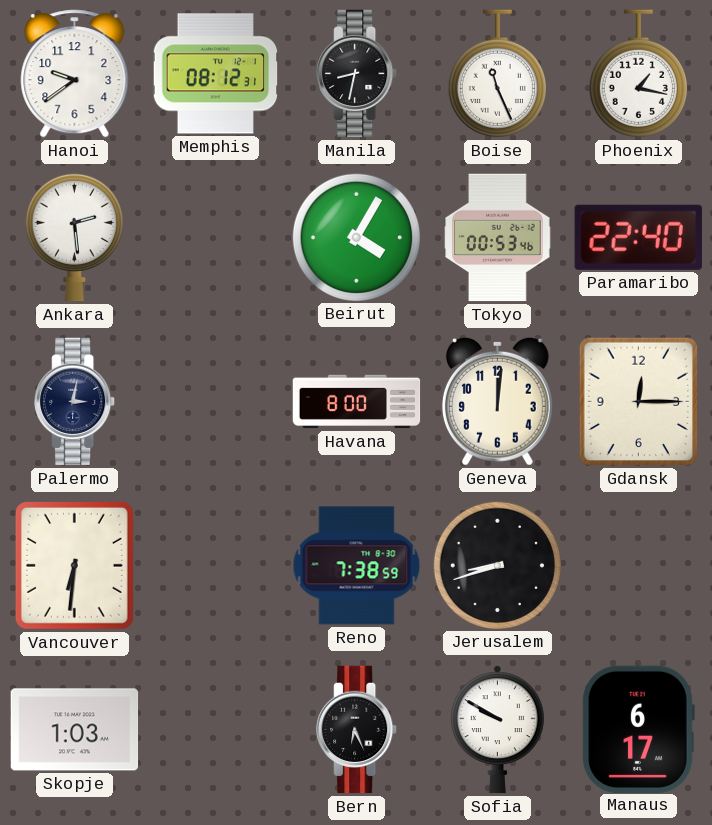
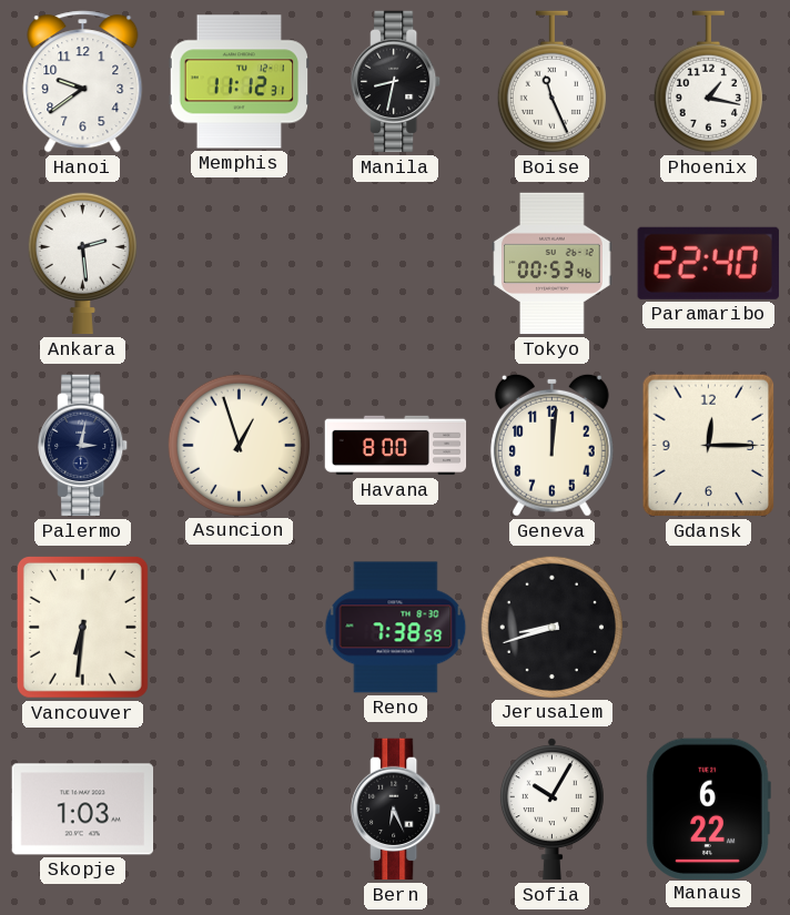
Memphis: 08:12 -> 11:12 (240, 82)
Beirut: 4:05 -> none (356, 237)
Asuncion: none -> 12:57 (239, 445)
Sofia: 9:50 -> 10:05 (551, 810)
Manaus: 6:17 -> 6:22 (708, 809)
